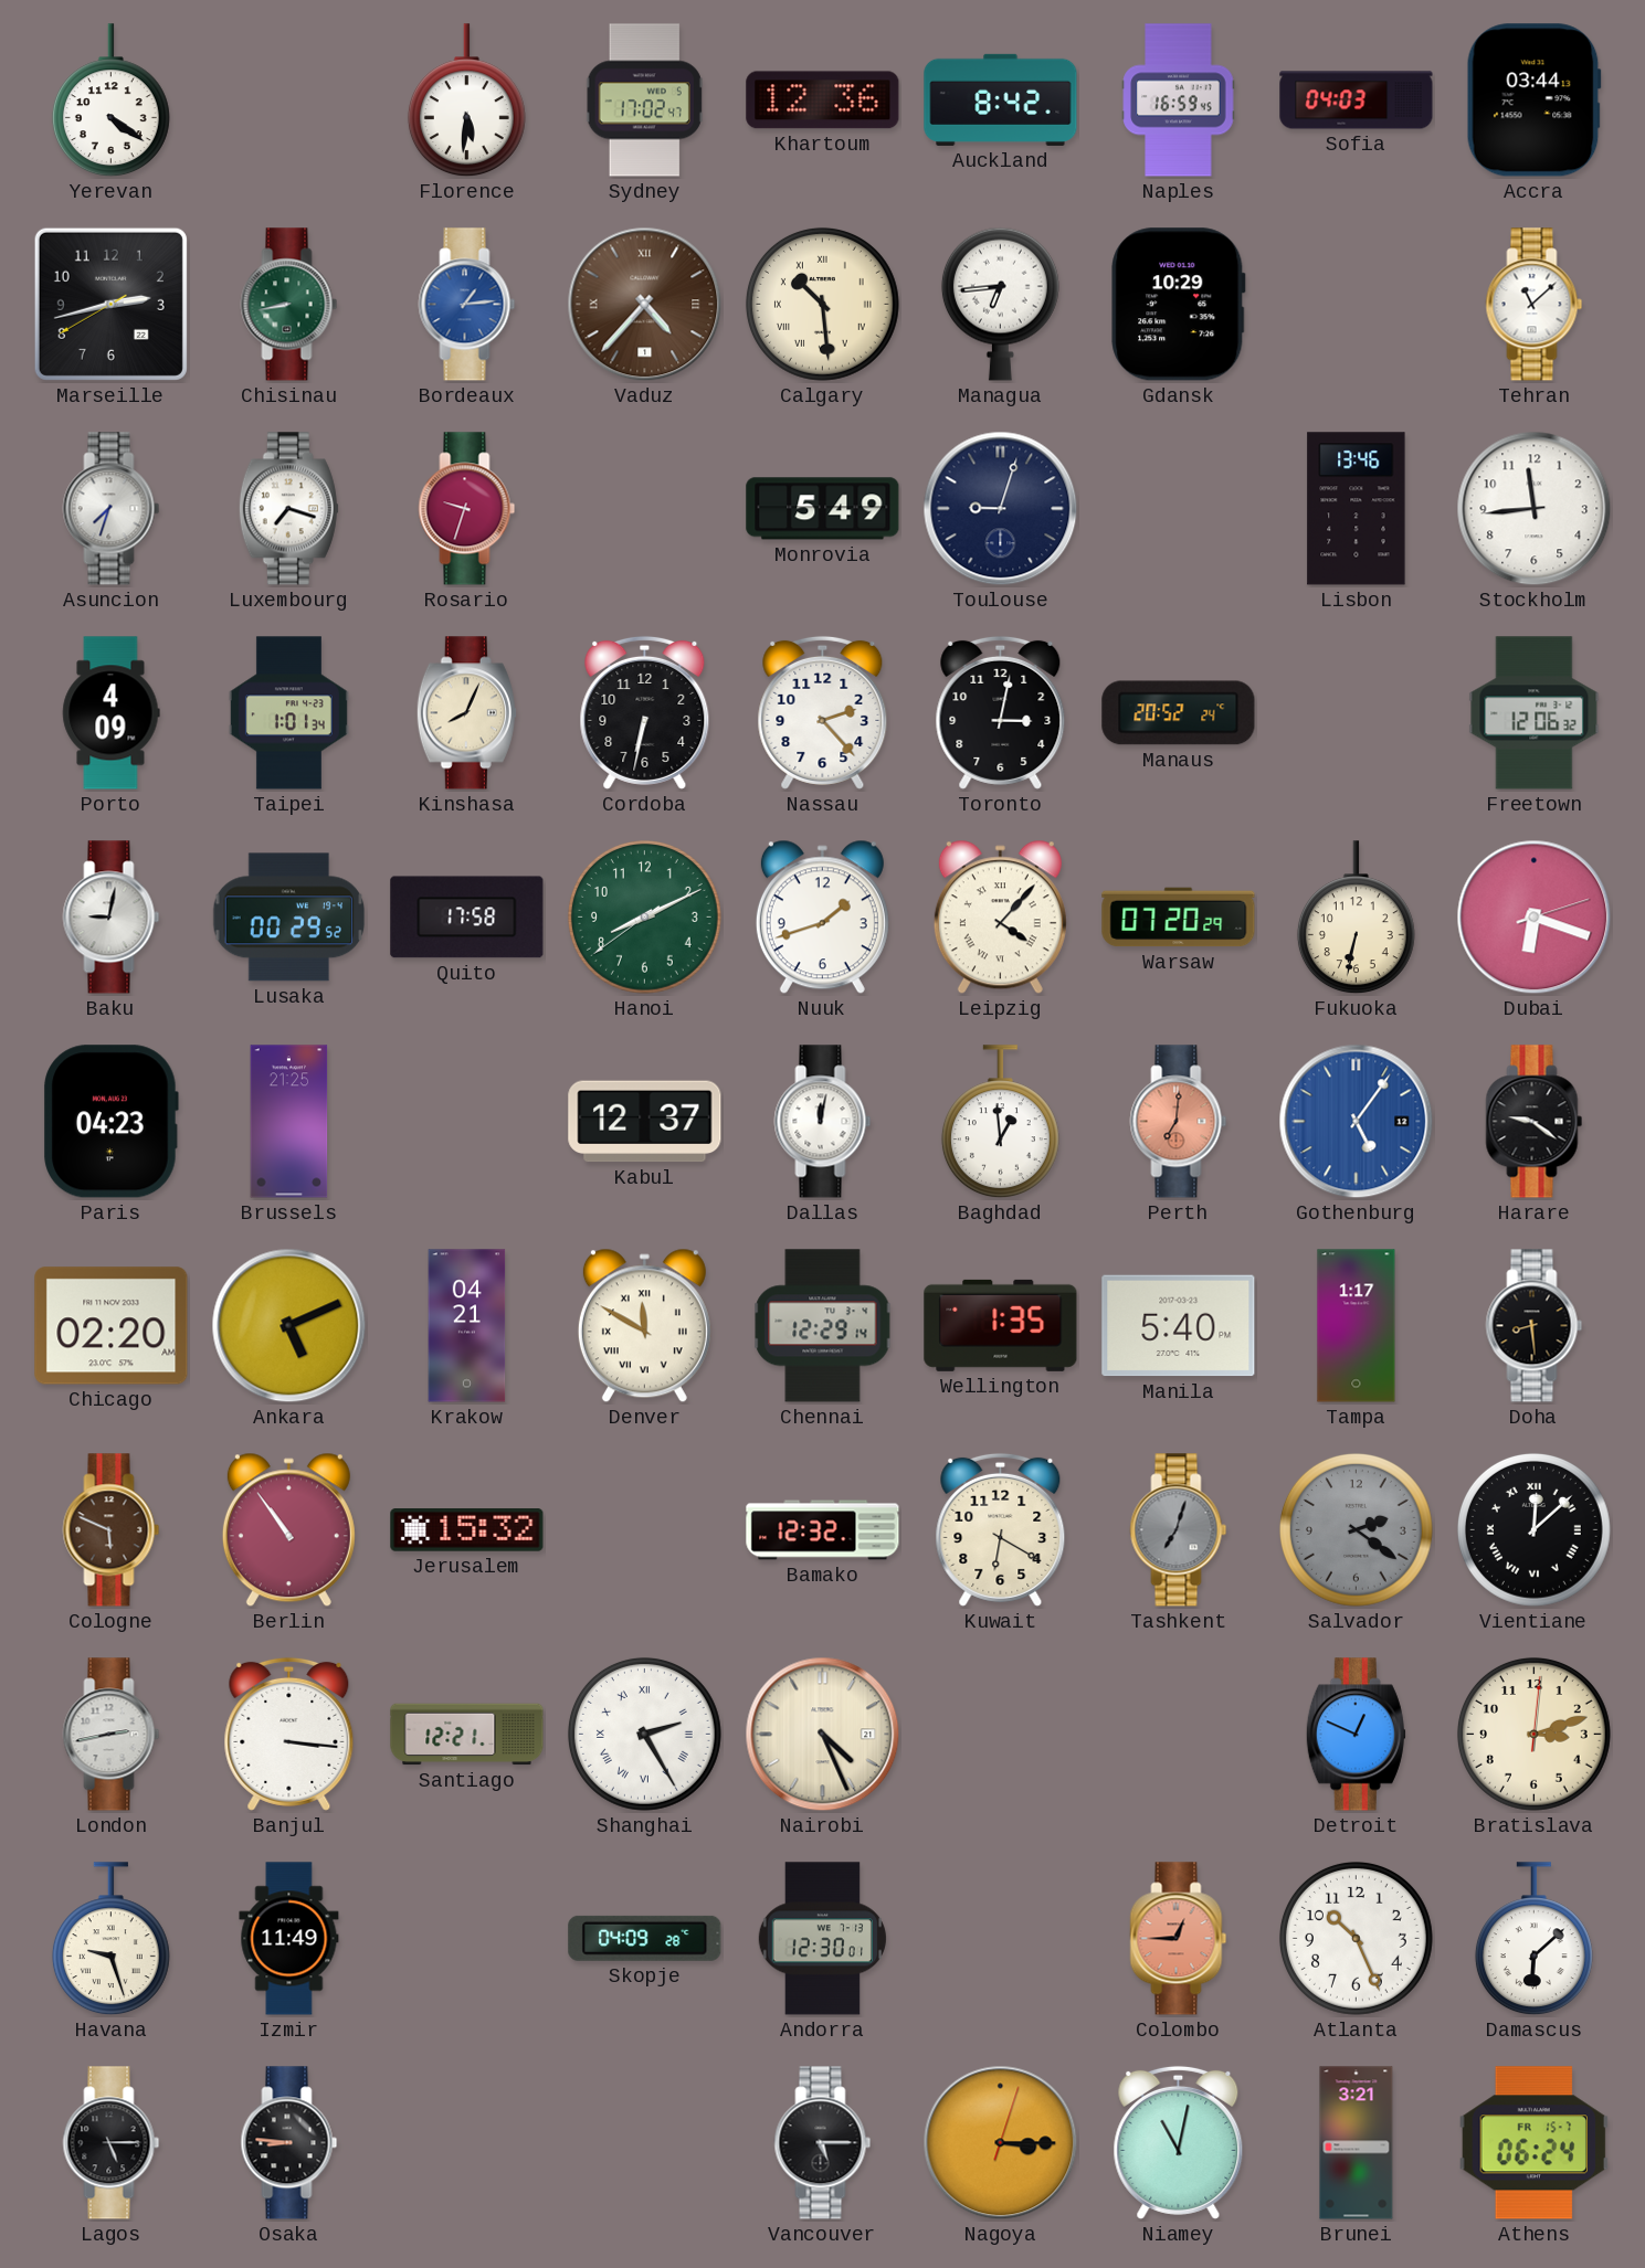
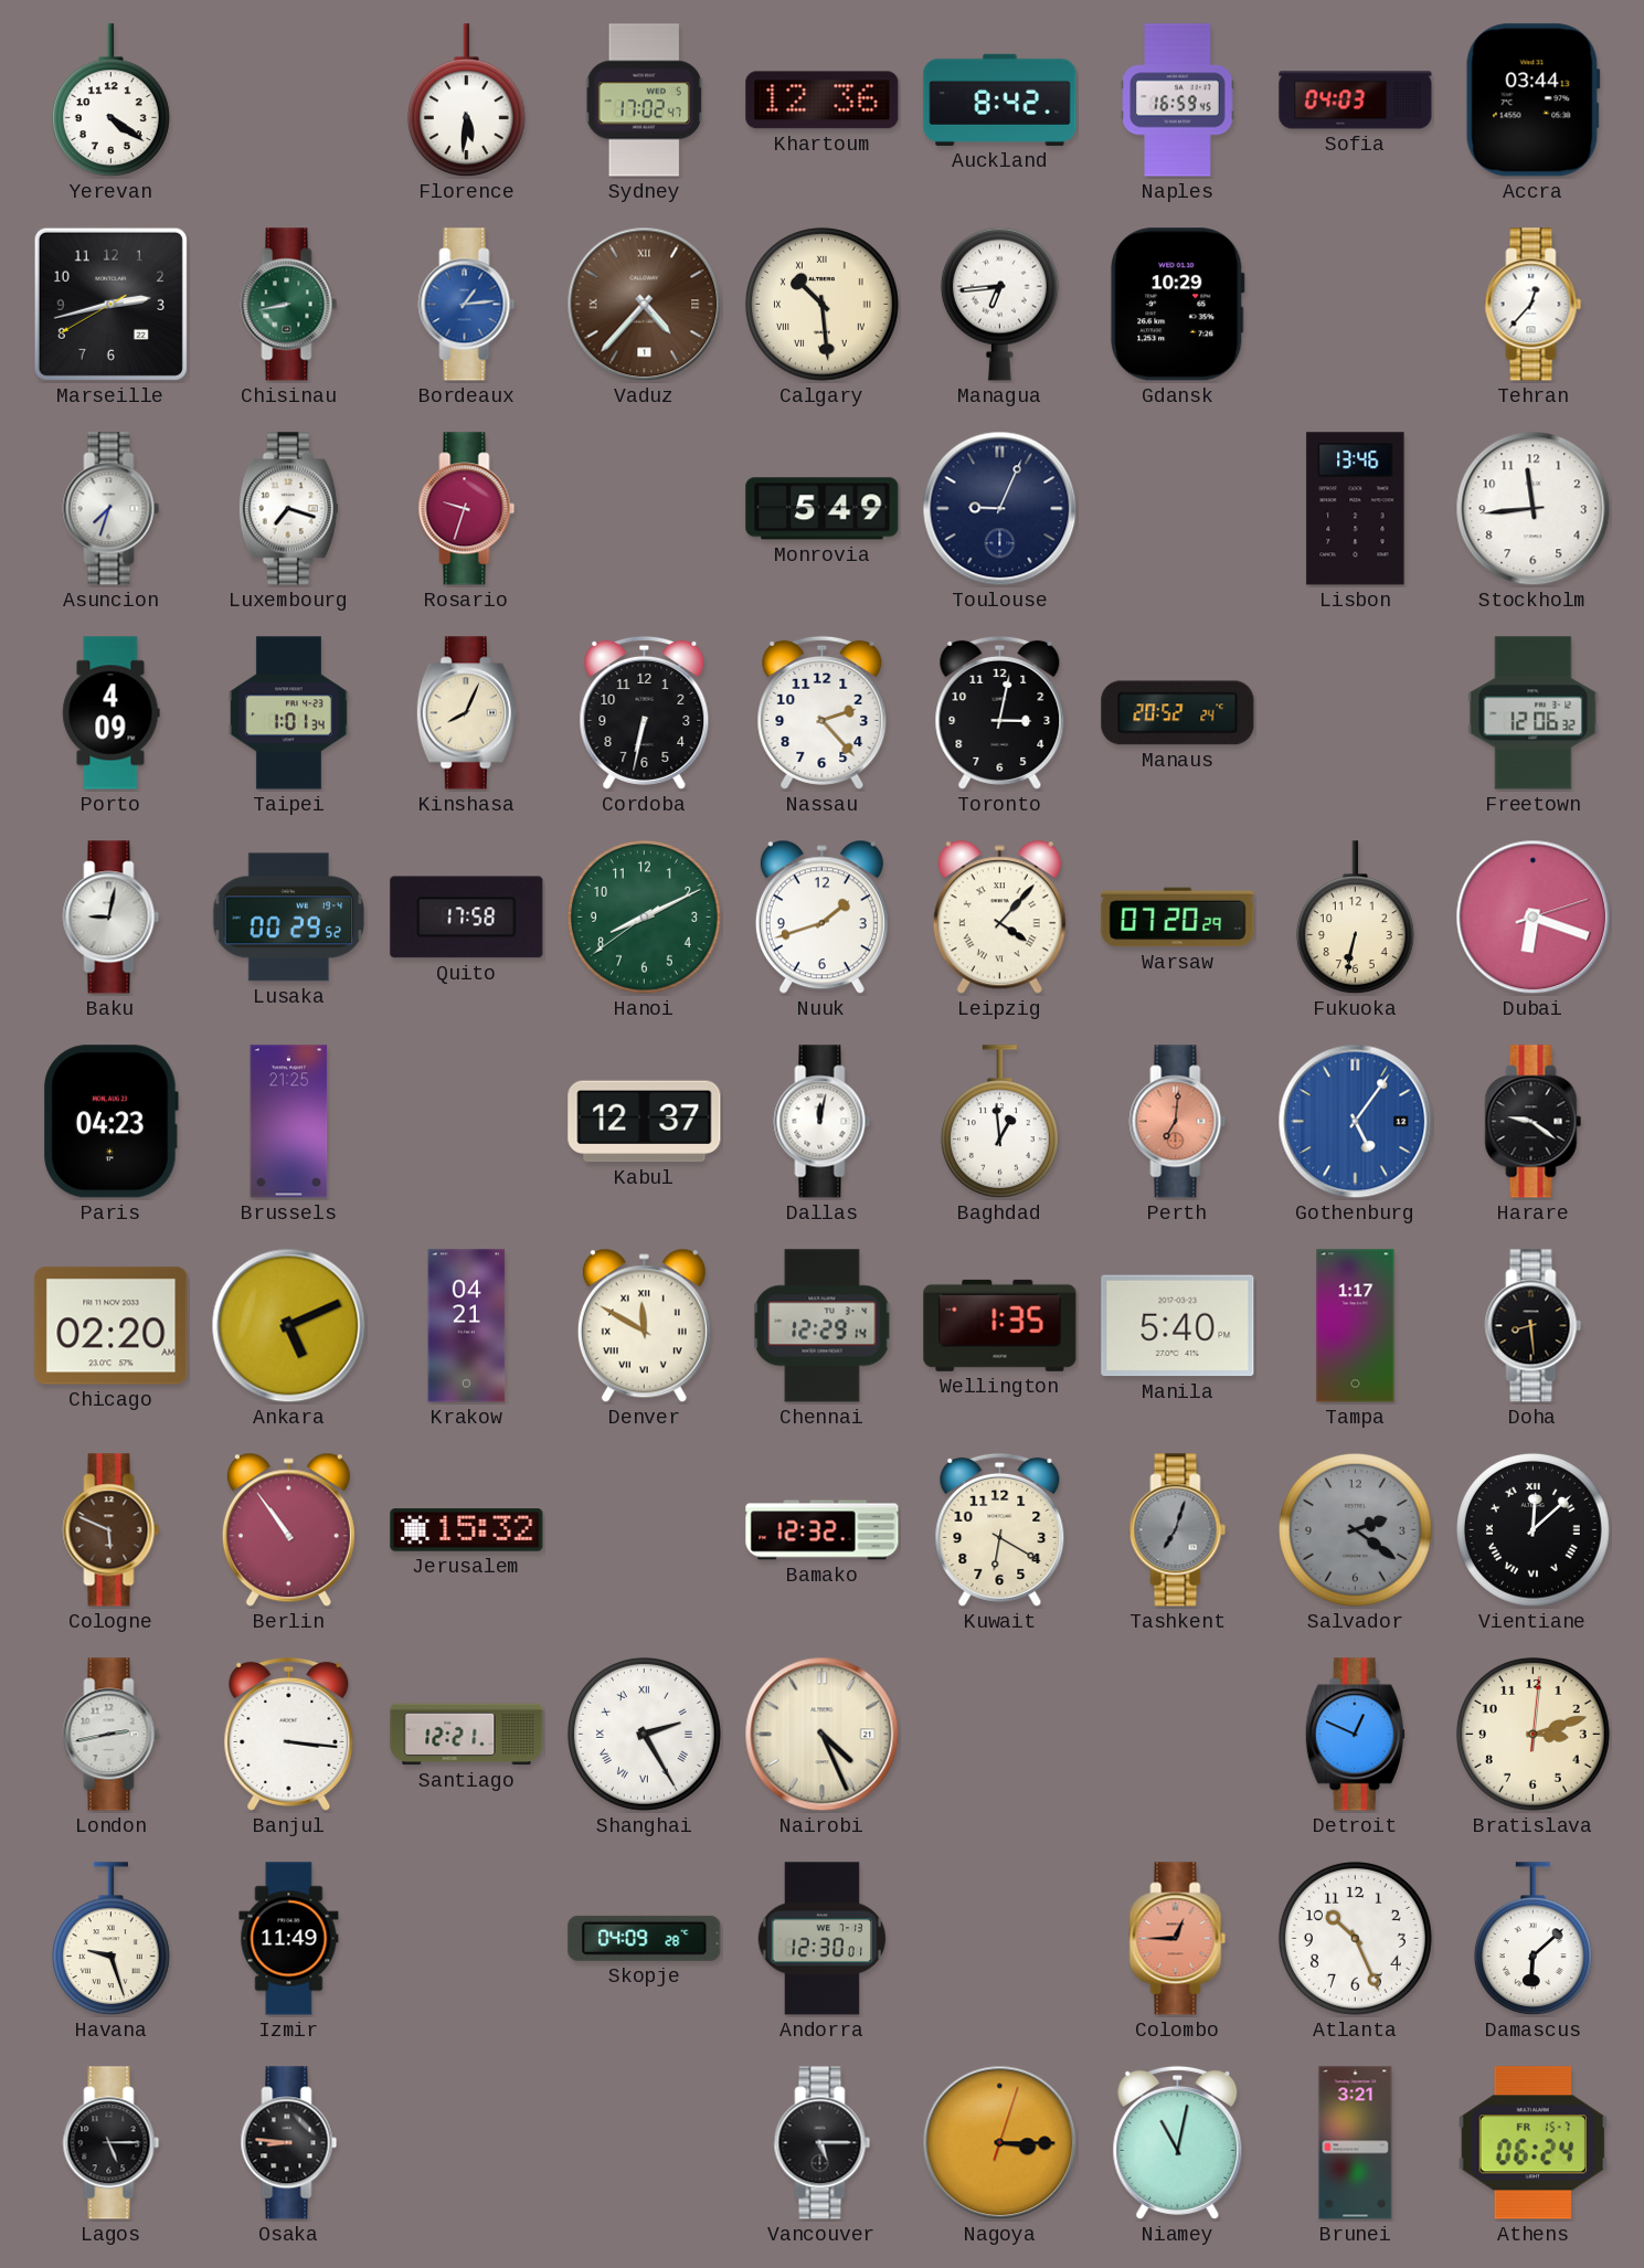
Tehran: 11:08 -> 12:37 (1534, 305)
Toulouse: 9:03 -> 9:04 (1000, 509)
